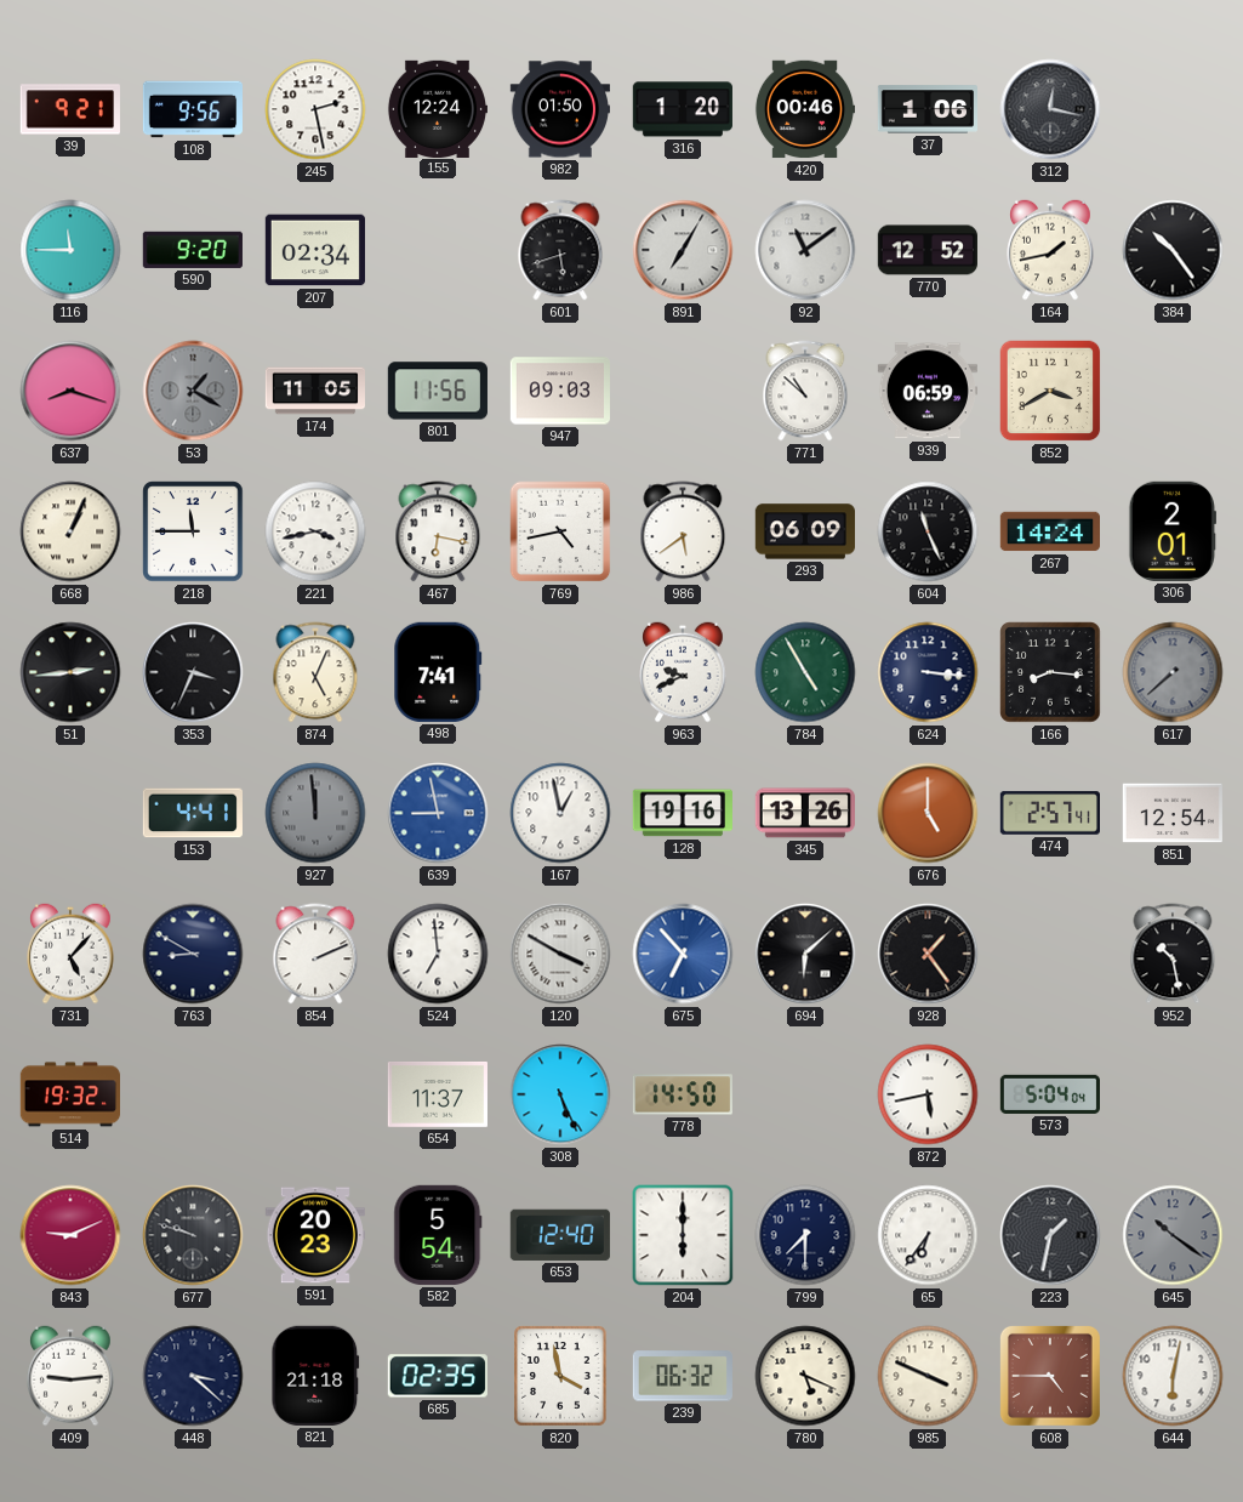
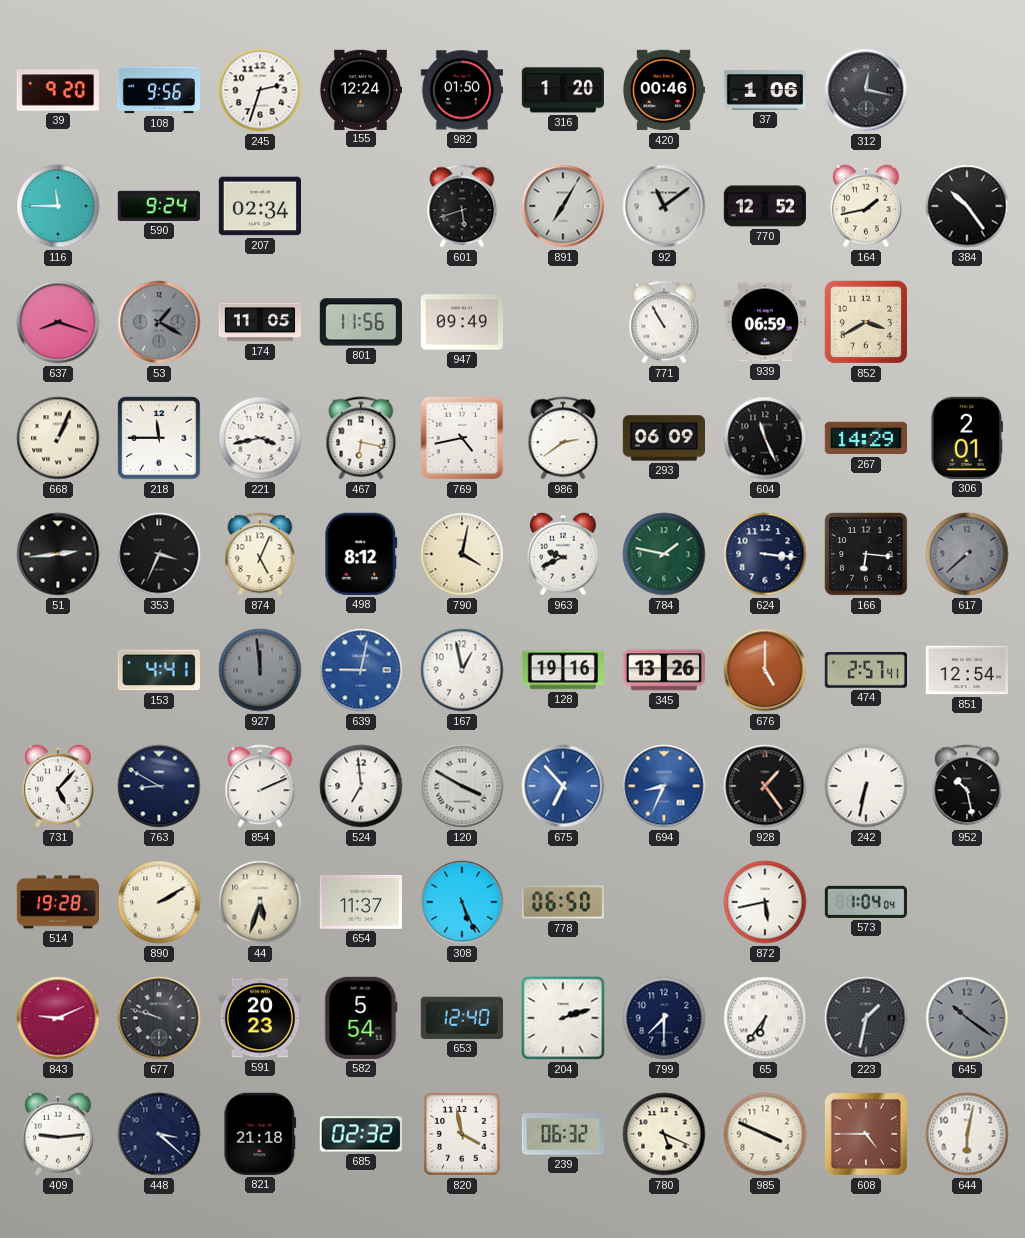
39: 9:21 -> 9:20 (58, 90)
245: 2:28 -> 2:33 (260, 90)
590: 9:20 -> 9:24 (159, 206)
947: 09:03 -> 09:49 (461, 322)
771: 10:52 -> 10:55 (664, 322)
986: 5:39 -> 2:39 (563, 438)
267: 14:24 -> 14:29 (865, 438)
498: 7:41 -> 8:12 (361, 554)
790: none -> 4:02 (462, 554)
784: 4:55 -> 1:47 (664, 554)
166: 8:16 -> 6:16 (866, 554)
639: 8:58 -> 9:02 (361, 670)
694: 6:08 -> 8:34 (664, 786)
694 dial: black -> blue (664, 786)
242: none -> 6:32 (866, 786)
514: 19:32 -> 19:28 (57, 902)
890: none -> 2:10 (159, 902)
44: none -> 5:33 (260, 902)
778: 14:50 -> 06:50 (562, 902)
573: 5:04 -> 1:04 (865, 902)
204: 6:00 -> 2:12 (563, 1018)
685: 02:35 -> 02:32 (361, 1134)
